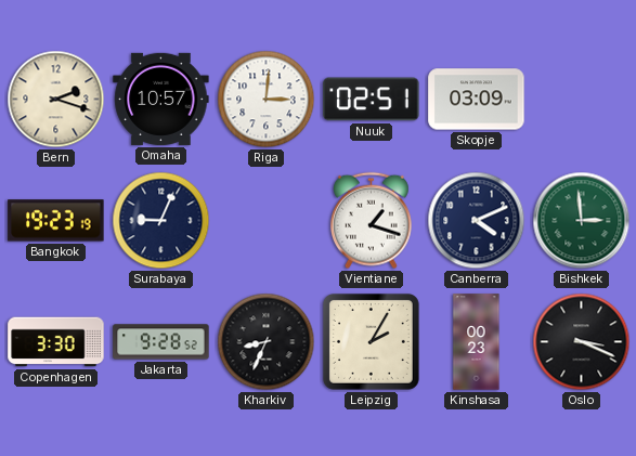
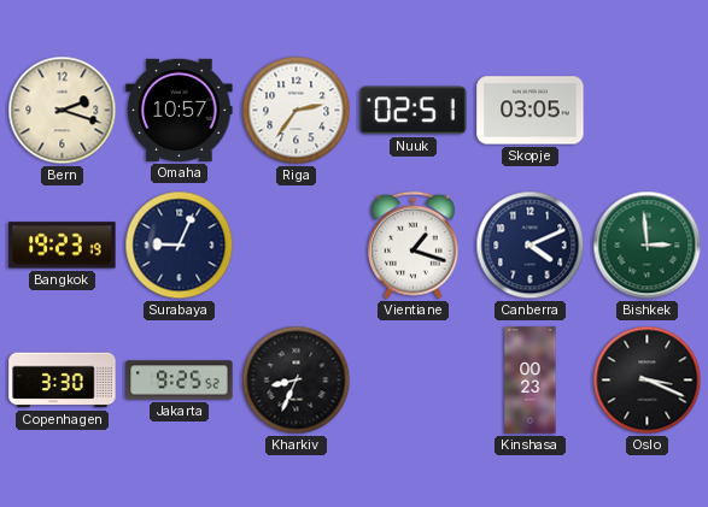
Riga: 3:01 -> 2:36 (297, 111)
Skopje: 03:09 -> 03:05 (531, 111)
Jakarta: 9:28 -> 9:25 (180, 381)
Leipzig: 2:05 -> none (371, 341)
